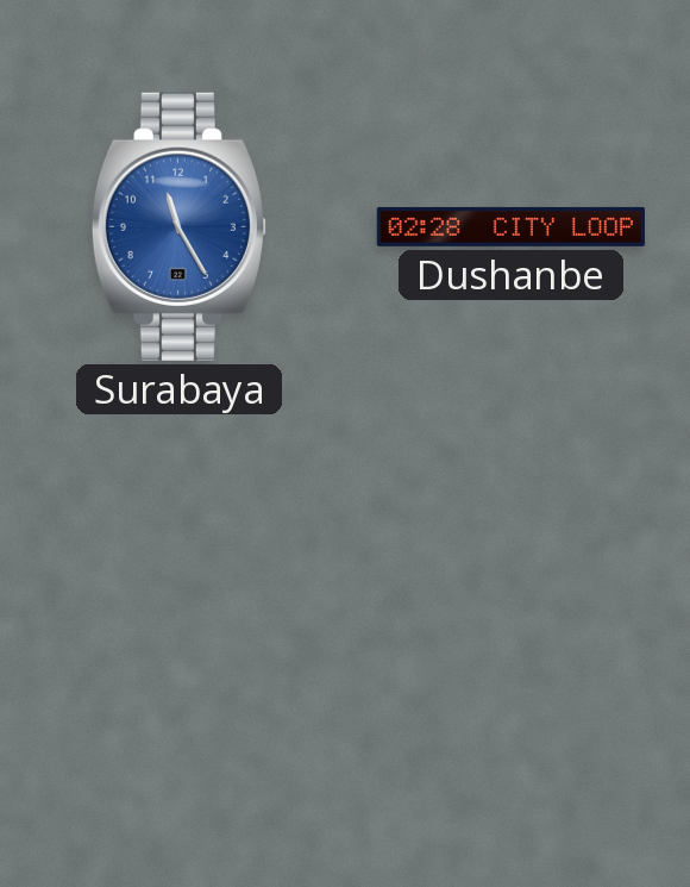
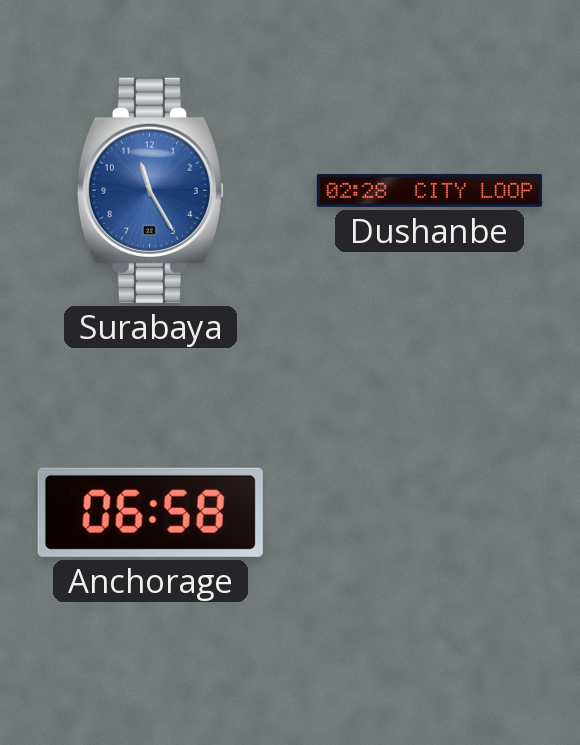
Anchorage: none -> 06:58 (150, 512)
